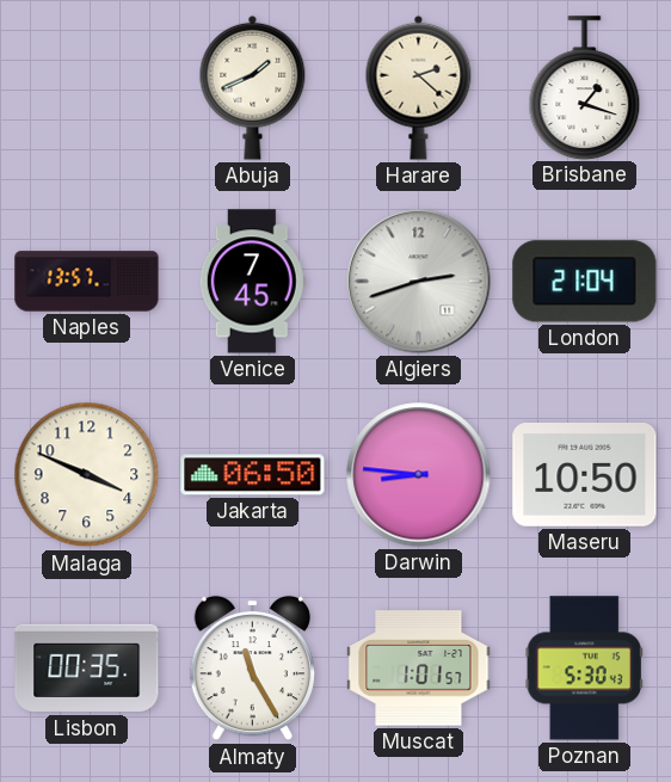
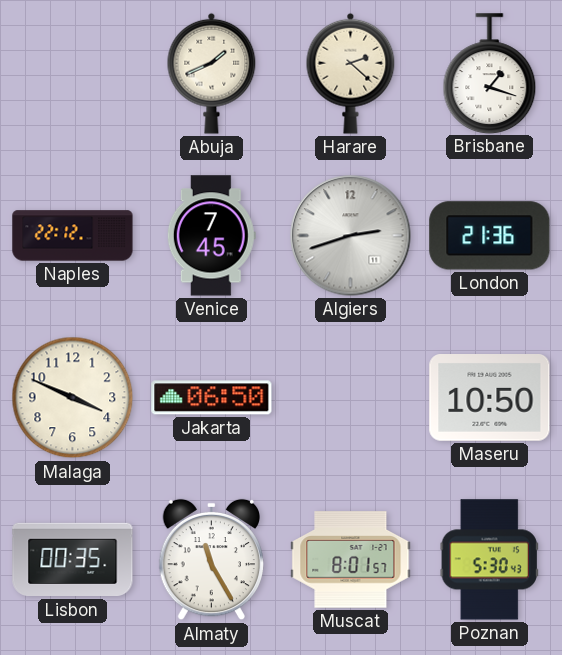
Naples: 13:57 -> 22:12 (73, 236)
London: 21:04 -> 21:36 (490, 236)
Darwin: 8:46 -> none (419, 475)
Muscat: 1:01 -> 8:01 (351, 560)
